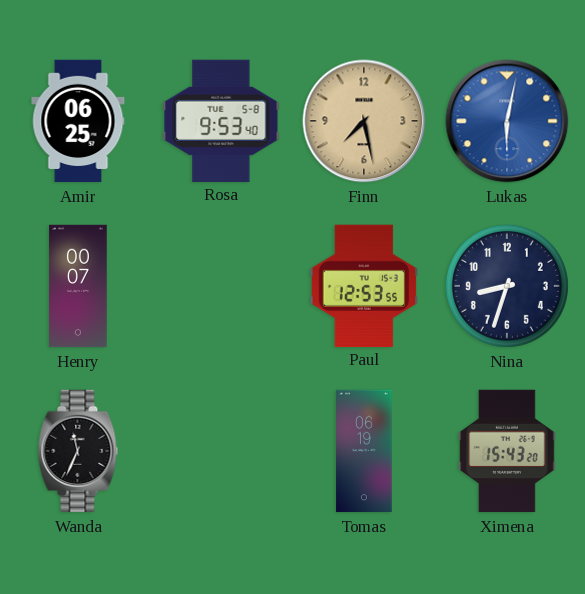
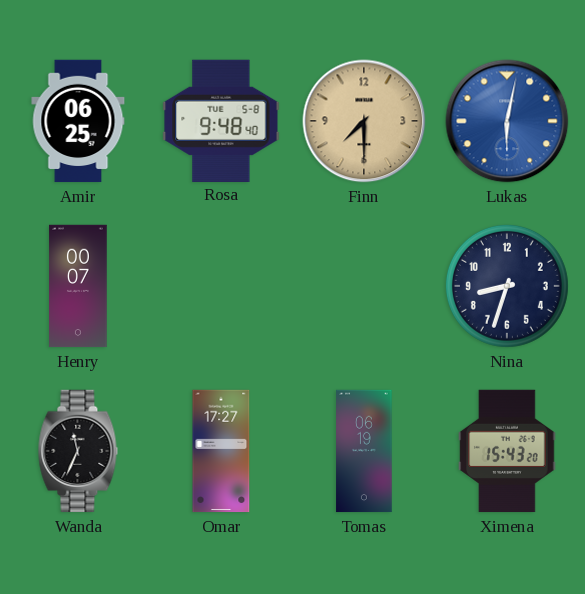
Rosa: 9:53 -> 9:48 (221, 120)
Finn: 7:28 -> 7:30 (364, 121)
Paul: 12:53 -> none (364, 285)
Omar: none -> 17:27 (221, 451)
